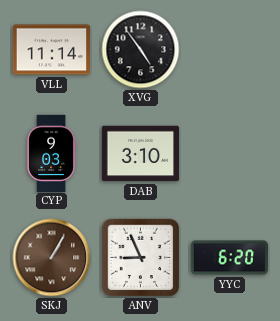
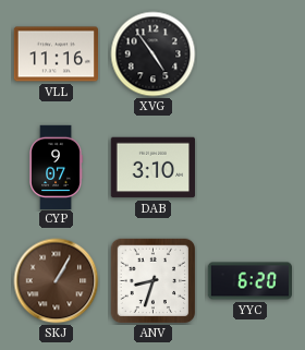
VLL: 11:14 -> 11:16 (56, 55)
CYP: 9:03 -> 9:07 (56, 167)
ANV: 8:56 -> 8:33 (154, 281)
